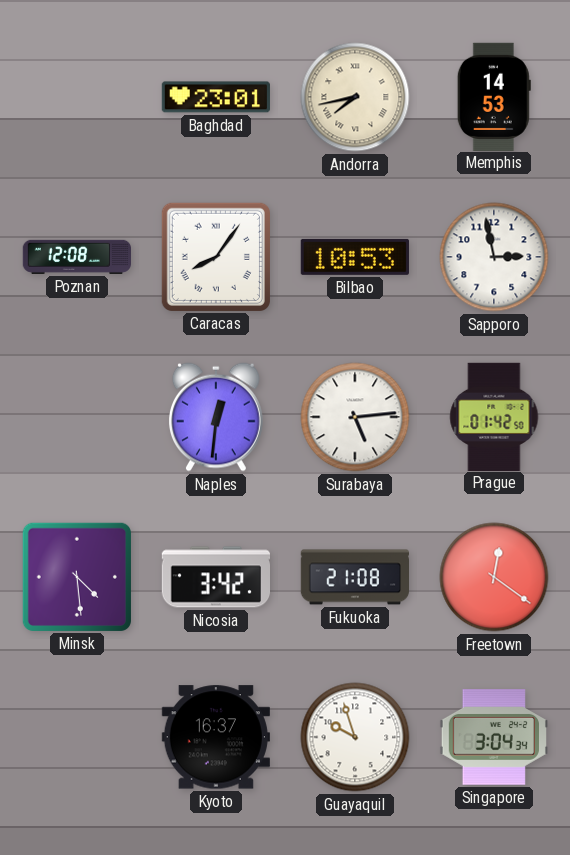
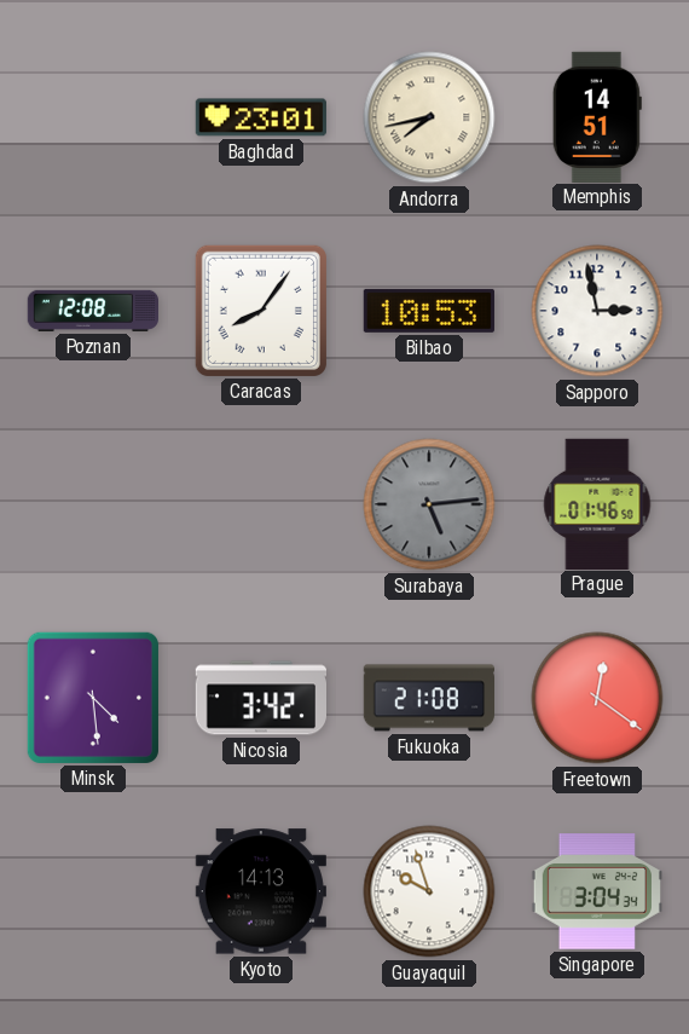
Memphis: 14:53 -> 14:51 (597, 116)
Naples: 12:31 -> none (216, 417)
Surabaya dial: white -> grey (429, 504)
Prague: 01:42 -> 01:46 (597, 503)
Kyoto: 16:37 -> 14:13 (261, 891)
